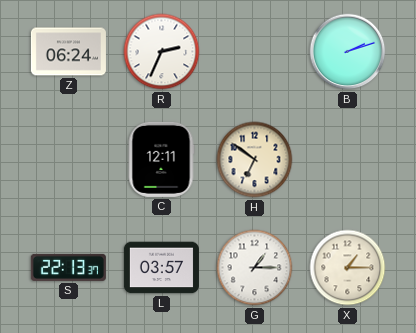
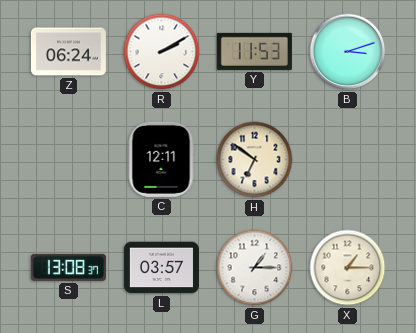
R: 2:34 -> 2:10 (162, 52)
Y: none -> 11:53 (254, 51)
B: 2:12 -> 3:12 (348, 52)
S: 22:13 -> 13:08 (68, 267)
